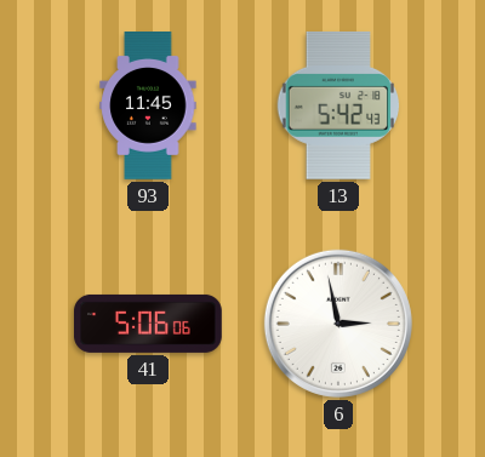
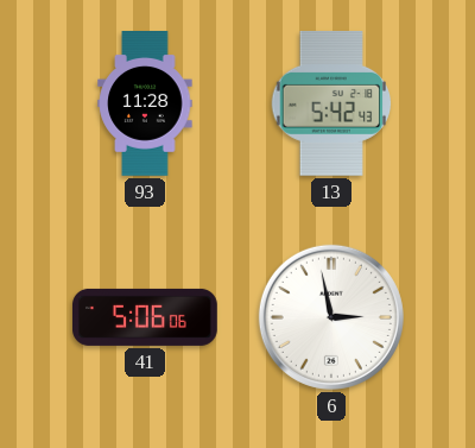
93: 11:45 -> 11:28 (145, 105)
